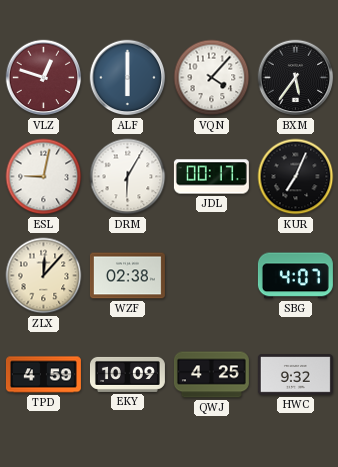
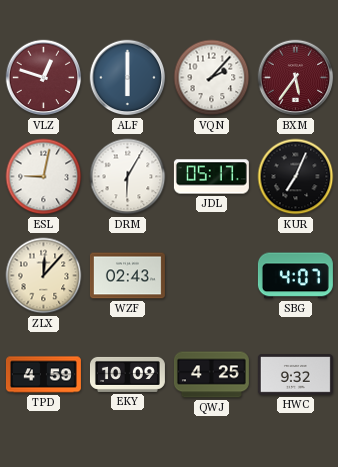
VQN: 4:07 -> 2:07 (212, 78)
BXM dial: black -> burgundy (296, 78)
JDL: 00:17 -> 05:17 (211, 177)
WZF: 02:38 -> 02:43 (127, 276)
